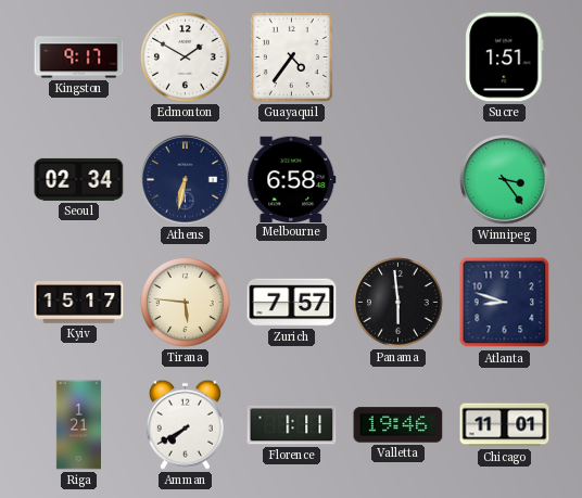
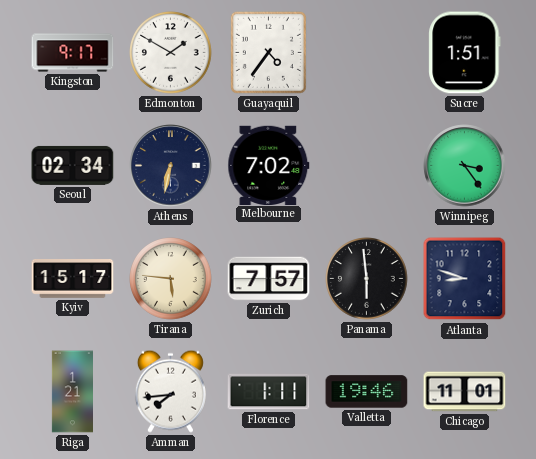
Melbourne: 6:58 -> 7:02 (269, 165)
Amman: 7:40 -> 7:44 (170, 391)
